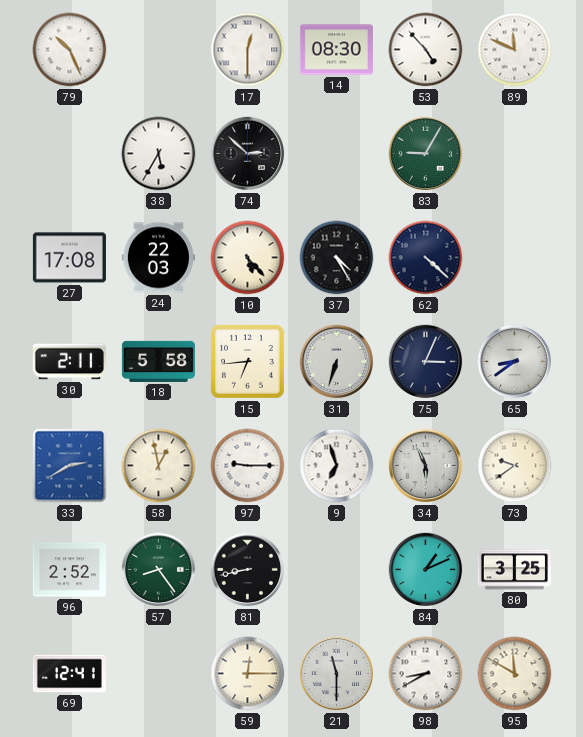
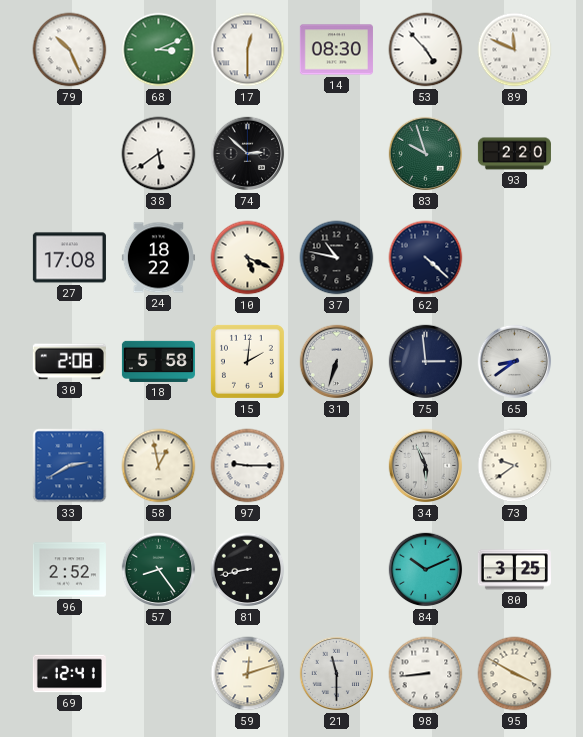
68: none -> 3:11 (159, 50)
38: 5:35 -> 5:39 (159, 154)
83: 9:05 -> 9:57 (426, 154)
93: none -> 2:20 (514, 154)
24: 22:03 -> 18:22 (158, 258)
10: 5:23 -> 5:19 (248, 258)
37: 4:25 -> 10:47 (337, 258)
30: 2:11 -> 2:08 (69, 362)
15: 6:44 -> 2:01 (247, 361)
75: 3:04 -> 2:59 (426, 362)
9: 6:57 -> none (337, 466)
84: 1:11 -> 10:11 (426, 570)
59: 12:15 -> 12:12 (248, 674)
98: 8:40 -> 8:44 (426, 674)
95: 11:50 -> 3:50 (515, 674)
